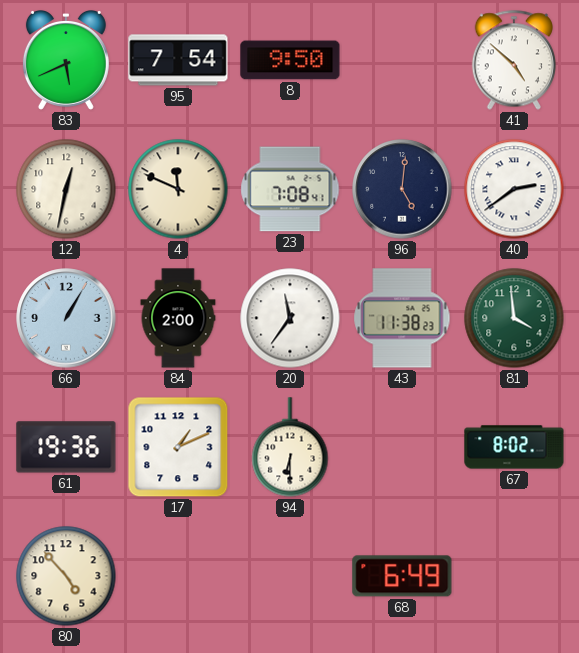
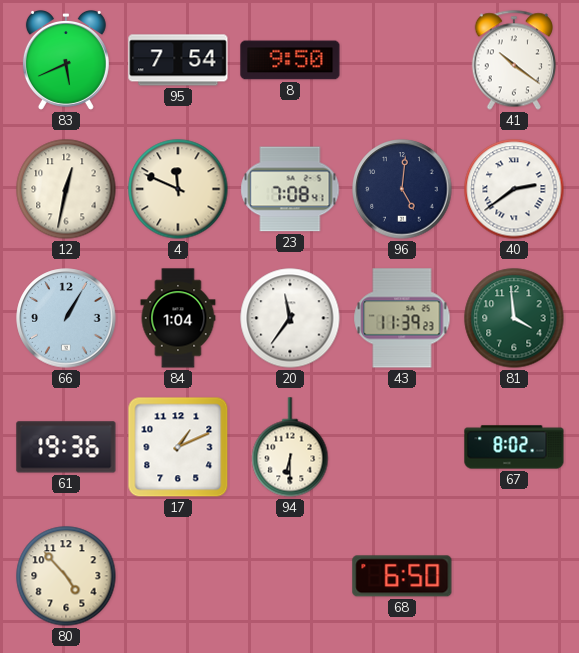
41: 4:52 -> 10:21 (513, 60)
84: 2:00 -> 1:04 (178, 318)
43: 11:38 -> 11:39 (402, 318)
68: 6:49 -> 6:50 (402, 576)
